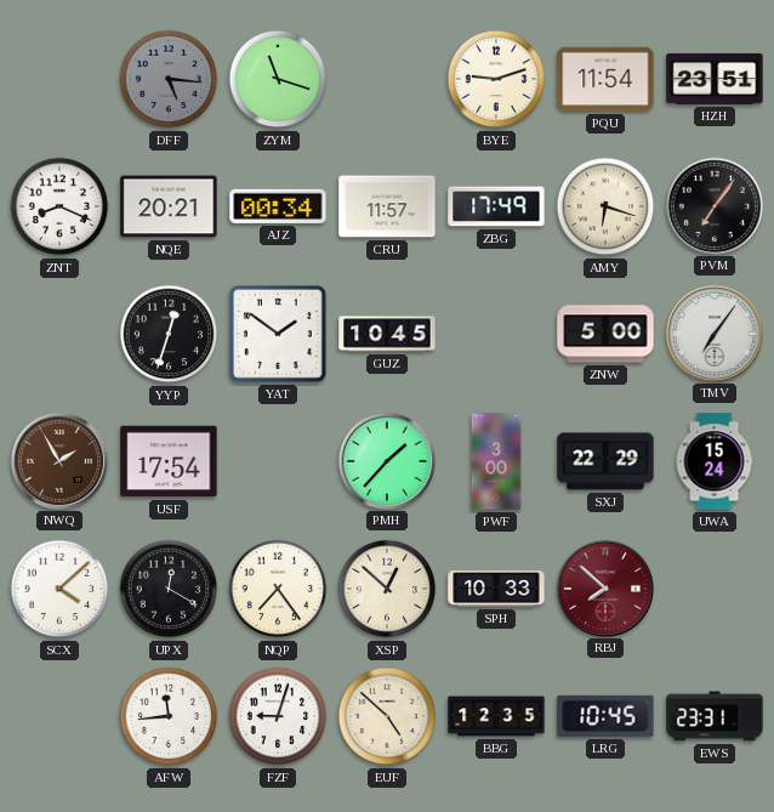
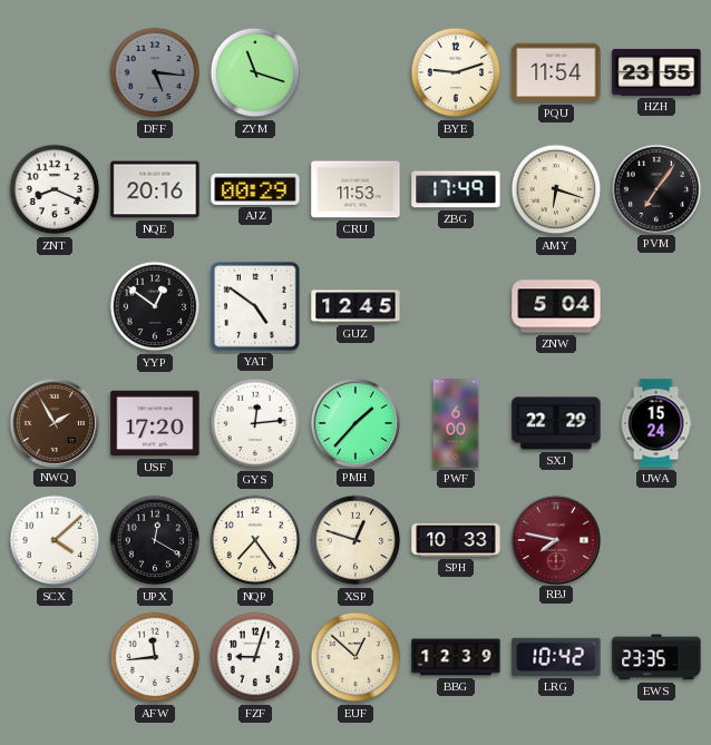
HZH: 23:51 -> 23:55 (656, 72)
NQE: 20:21 -> 20:16 (155, 189)
AJZ: 00:34 -> 00:29 (255, 189)
CRU: 11:57 -> 11:53 (356, 189)
YYP: 12:33 -> 12:51 (155, 306)
YAT: 1:51 -> 4:51 (255, 306)
GUZ: 10:45 -> 12:45 (356, 306)
ZNW: 5:00 -> 5:04 (556, 306)
TMV: 7:06 -> none (713, 333)
USF: 17:54 -> 17:20 (155, 423)
GYS: none -> 12:14 (255, 423)
PWF: 3:00 -> 6:00 (456, 423)
XSP: 12:52 -> 12:48 (356, 540)
RBJ: 7:52 -> 7:47 (555, 539)
EUF: 4:52 -> 12:52 (356, 657)
BBG: 12:35 -> 12:39 (456, 657)
LRG: 10:45 -> 10:42 (556, 657)
EWS: 23:31 -> 23:35 (656, 657)
